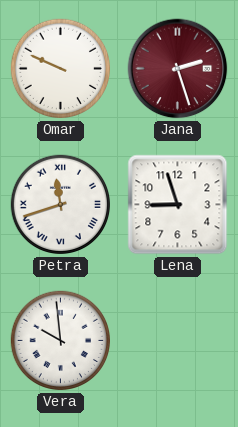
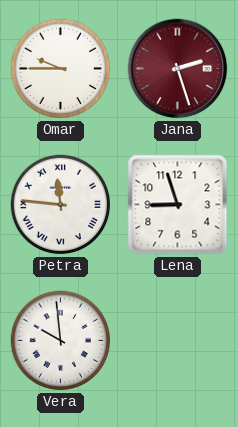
Omar: 9:49 -> 9:45 (61, 69)
Petra: 11:42 -> 11:46 (61, 205)
